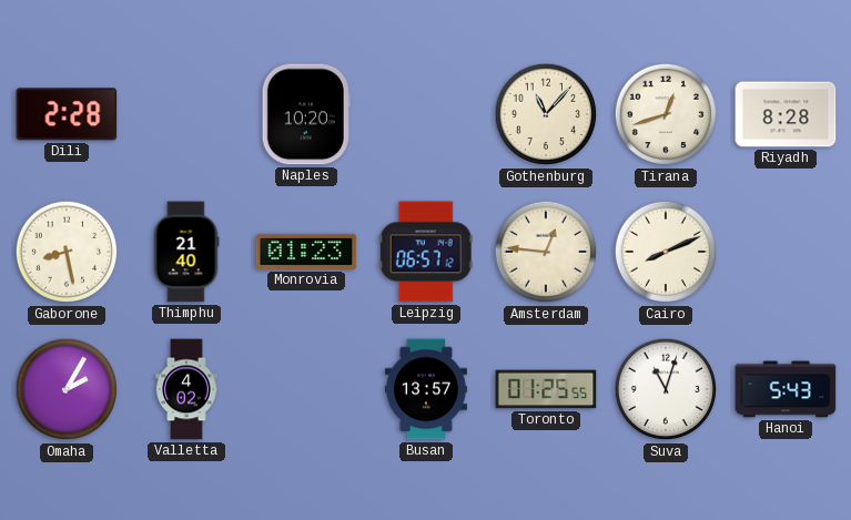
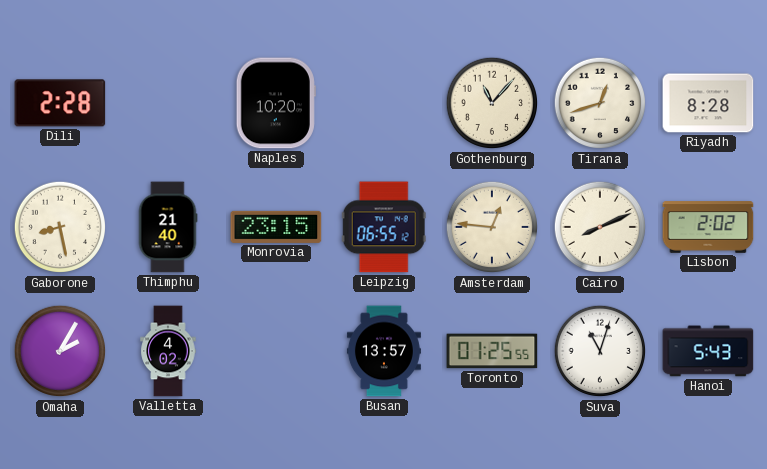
Monrovia: 01:23 -> 23:15 (276, 227)
Leipzig: 06:57 -> 06:55 (384, 227)
Lisbon: none -> 2:02 (708, 227)
